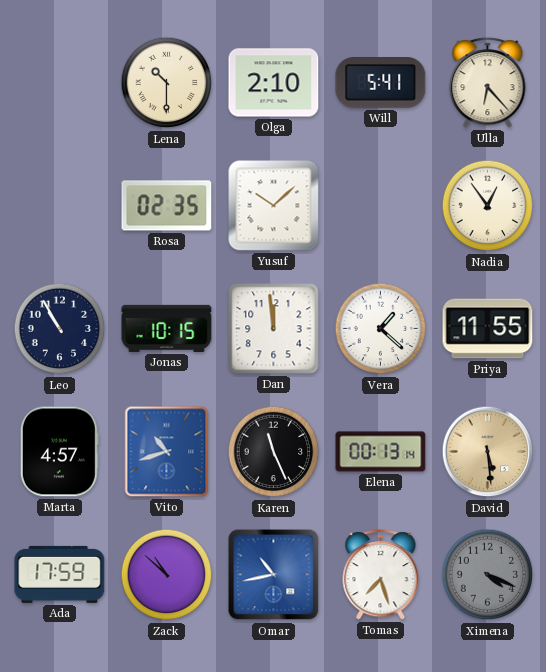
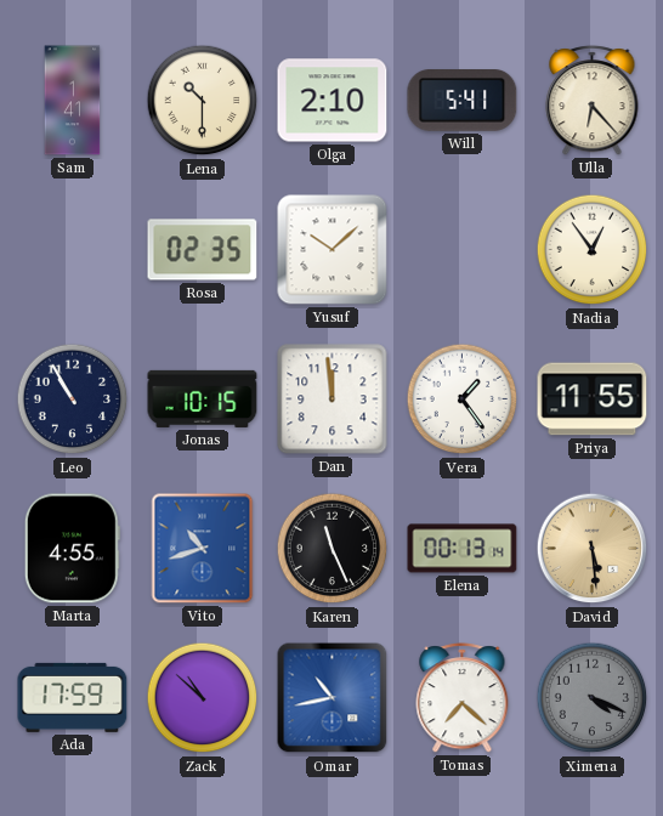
Sam: none -> 1:41 (73, 101)
Vera: 1:22 -> 1:24 (463, 399)
Marta: 4:57 -> 4:55 (72, 549)
Tomas: 7:27 -> 7:22 (463, 698)
